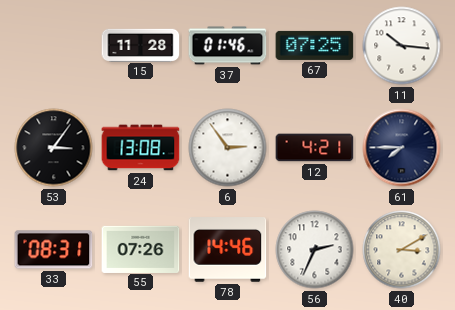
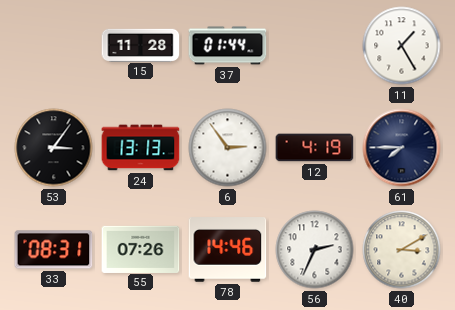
37: 01:46 -> 01:44 (228, 46)
67: 07:25 -> none (315, 45)
11: 10:16 -> 1:25 (402, 46)
24: 13:08 -> 13:13 (141, 148)
12: 4:21 -> 4:19 (315, 148)
